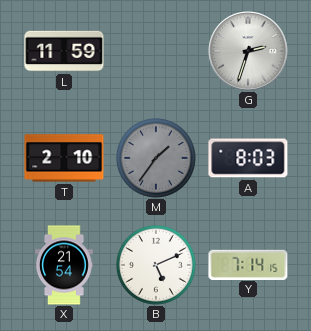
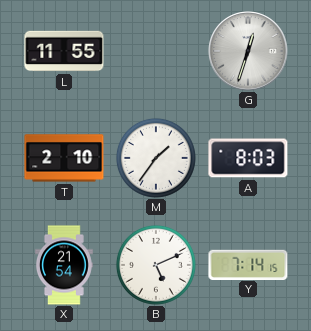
L: 11:59 -> 11:55 (64, 51)
G: 2:33 -> 12:33 (248, 51)
M dial: grey -> white (156, 158)
